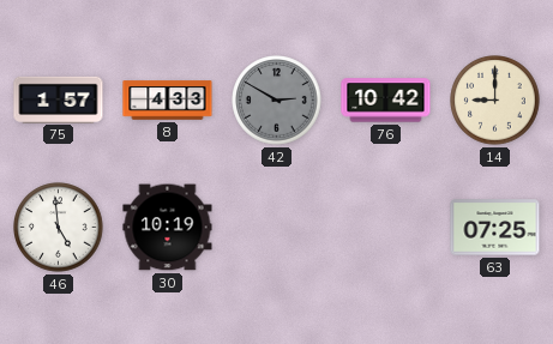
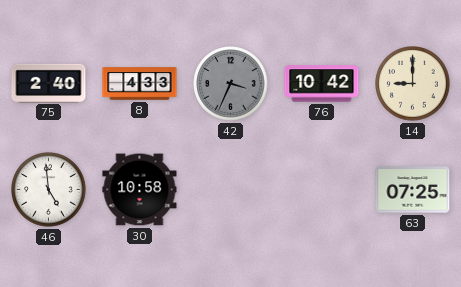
75: 1:57 -> 2:40 (49, 83)
42: 2:50 -> 3:34 (231, 84)
30: 10:19 -> 10:58 (140, 190)
